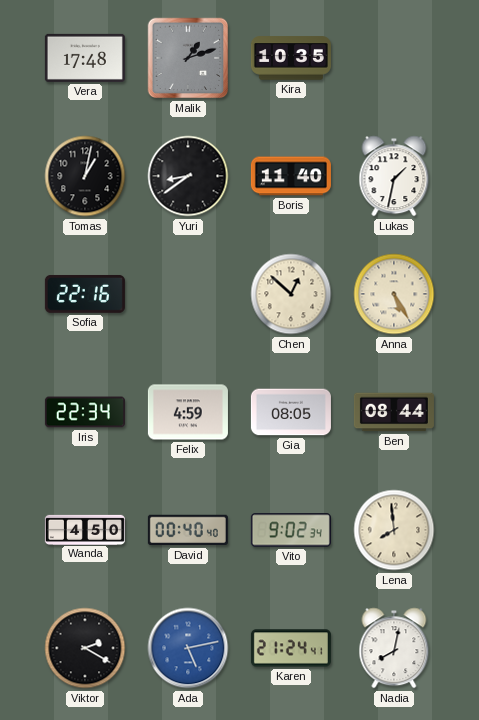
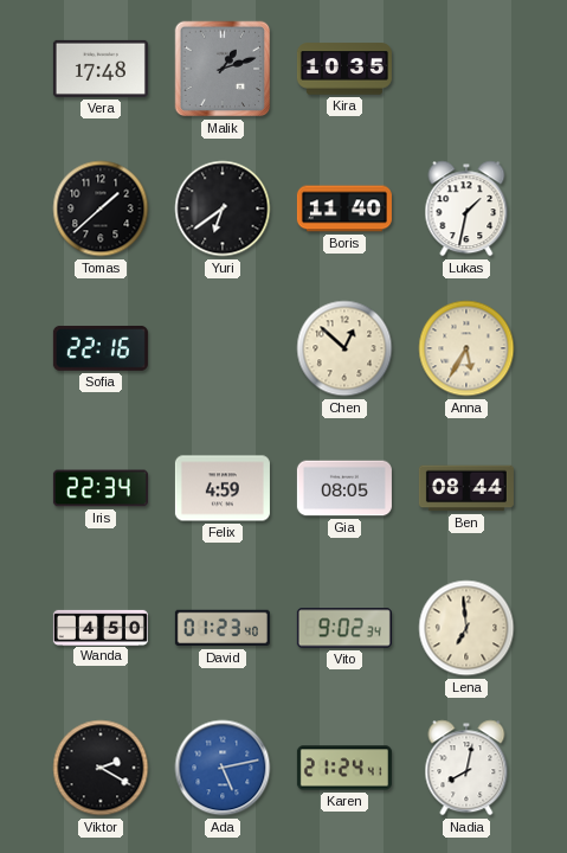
Tomas: 1:02 -> 1:38 (101, 209)
Yuri: 8:39 -> 6:39 (223, 209)
Anna: 5:25 -> 5:35 (466, 348)
David: 00:40 -> 01:23 (223, 628)
Lena: 7:59 -> 6:59 (466, 628)
